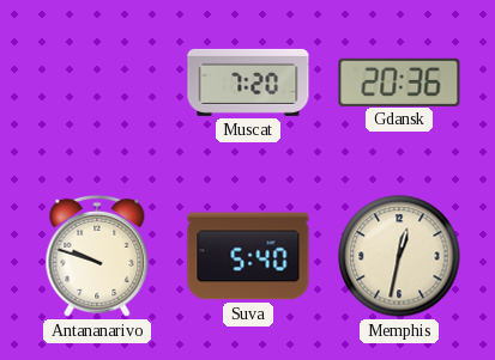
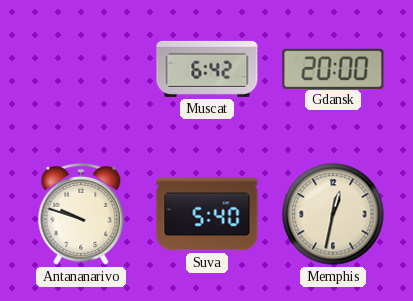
Muscat: 7:20 -> 6:42 (207, 69)
Gdansk: 20:36 -> 20:00 (333, 68)
